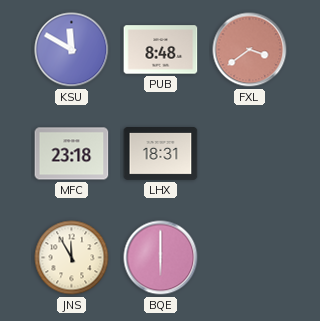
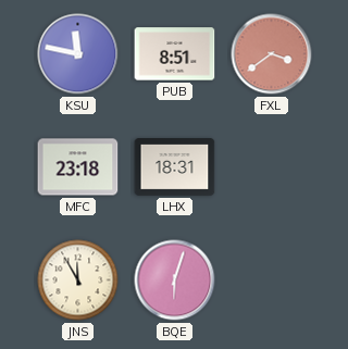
KSU: 11:50 -> 11:47 (78, 54)
PUB: 8:48 -> 8:51 (175, 54)
BQE: 6:00 -> 6:03 (175, 281)
